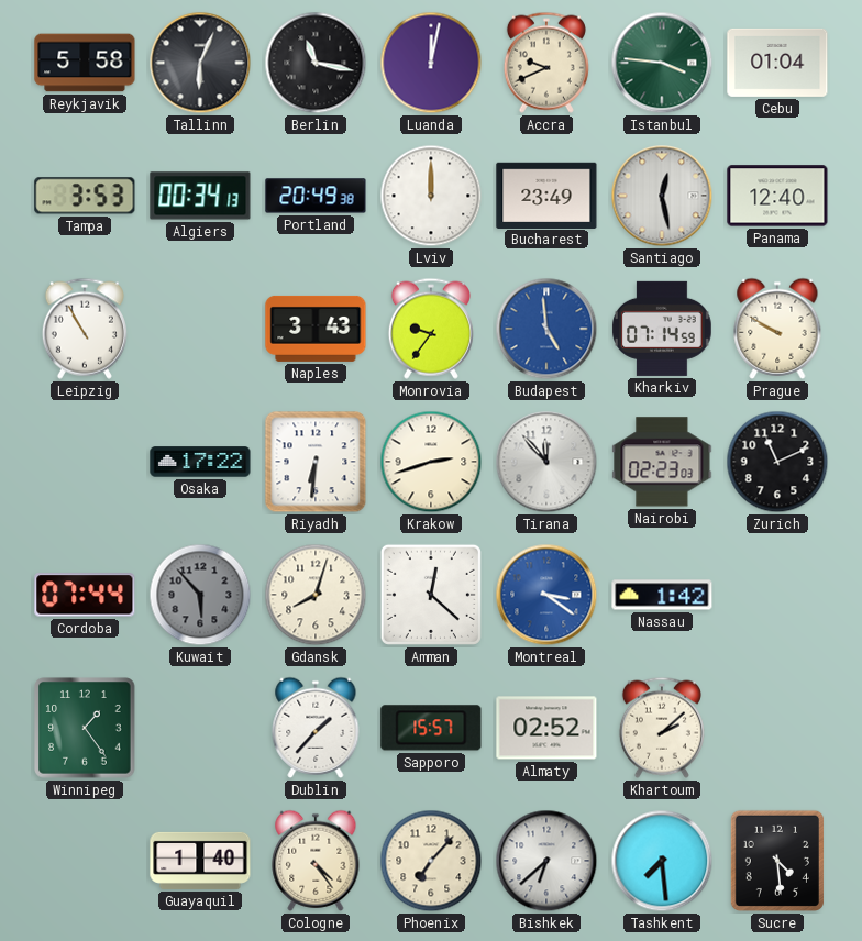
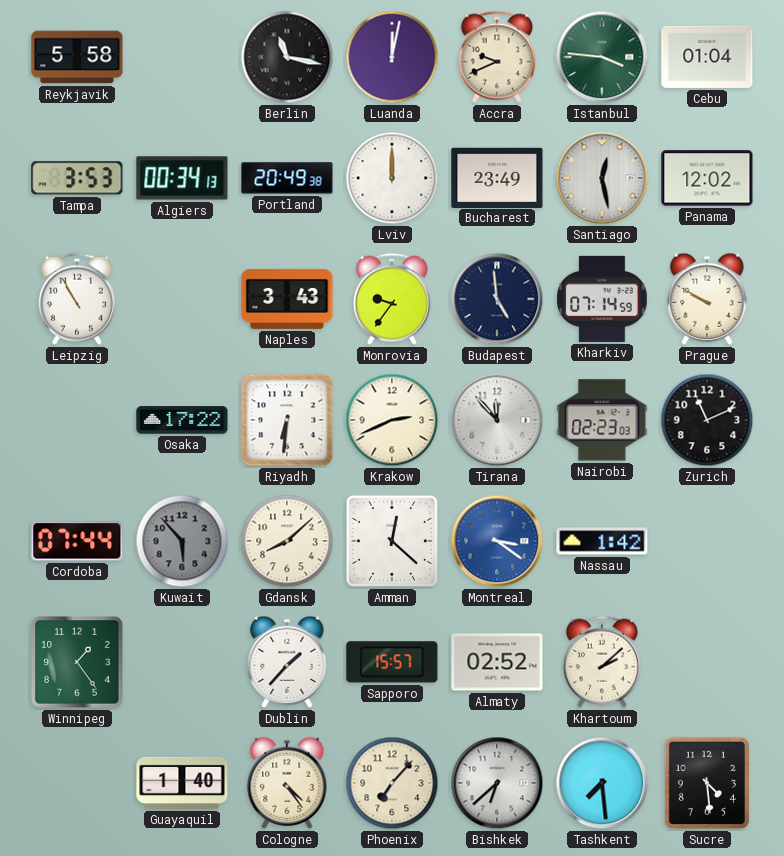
Tallinn: 6:04 -> none (200, 63)
Panama: 12:40 -> 12:02 (707, 178)
Budapest dial: blue -> navy (497, 299)
Krakow: 2:42 -> 2:41 (392, 420)
Gdansk: 8:03 -> 8:08 (287, 541)
